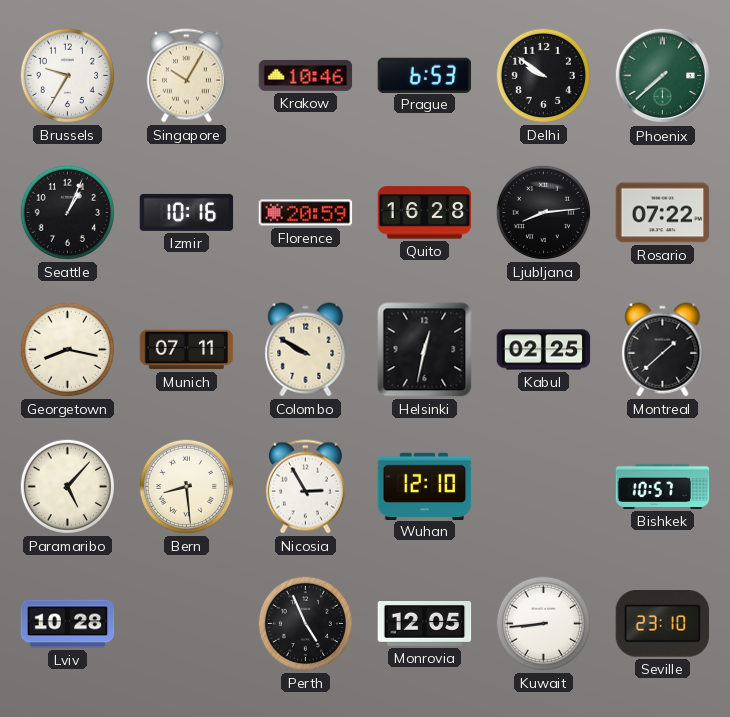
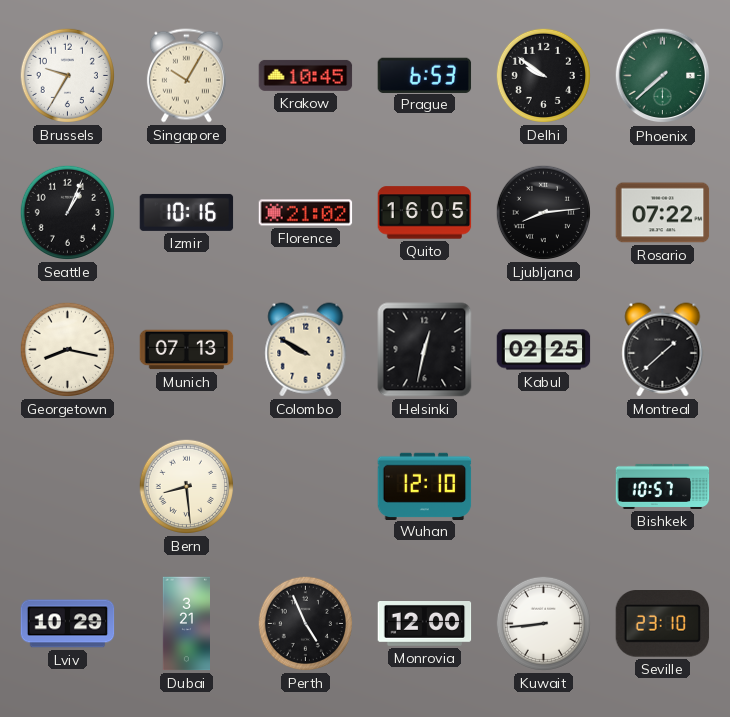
Krakow: 10:46 -> 10:45 (306, 75)
Florence: 20:59 -> 21:02 (306, 213)
Quito: 16:28 -> 16:05 (425, 213)
Munich: 07:11 -> 07:13 (187, 350)
Paramaribo: 5:07 -> none (67, 486)
Nicosia: 2:55 -> none (305, 487)
Lviv: 10:28 -> 10:29 (68, 624)
Dubai: none -> 3:21 (186, 624)
Monrovia: 12:05 -> 12:00 (425, 624)
